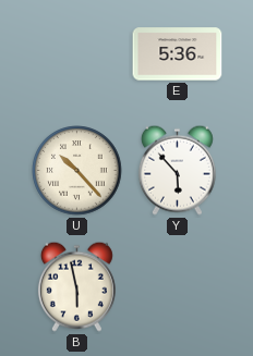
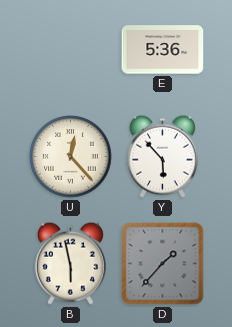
U: 10:23 -> 12:23 (71, 157)
D: none -> 1:37 (163, 264)
